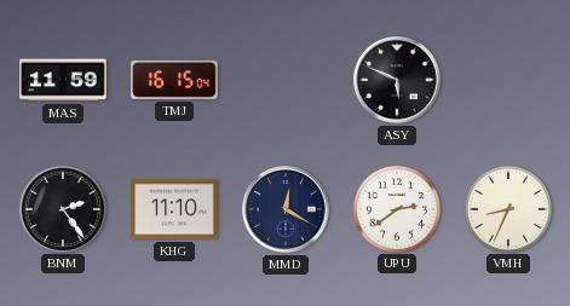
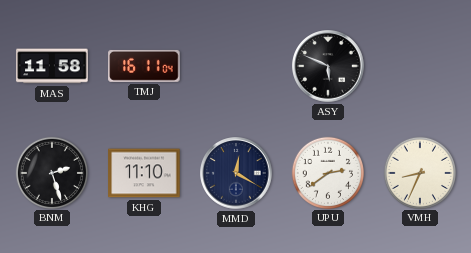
MAS: 11:59 -> 11:58 (52, 66)
TMJ: 16:15 -> 16:11 (144, 66)
BNM: 2:24 -> 2:27 (51, 172)
